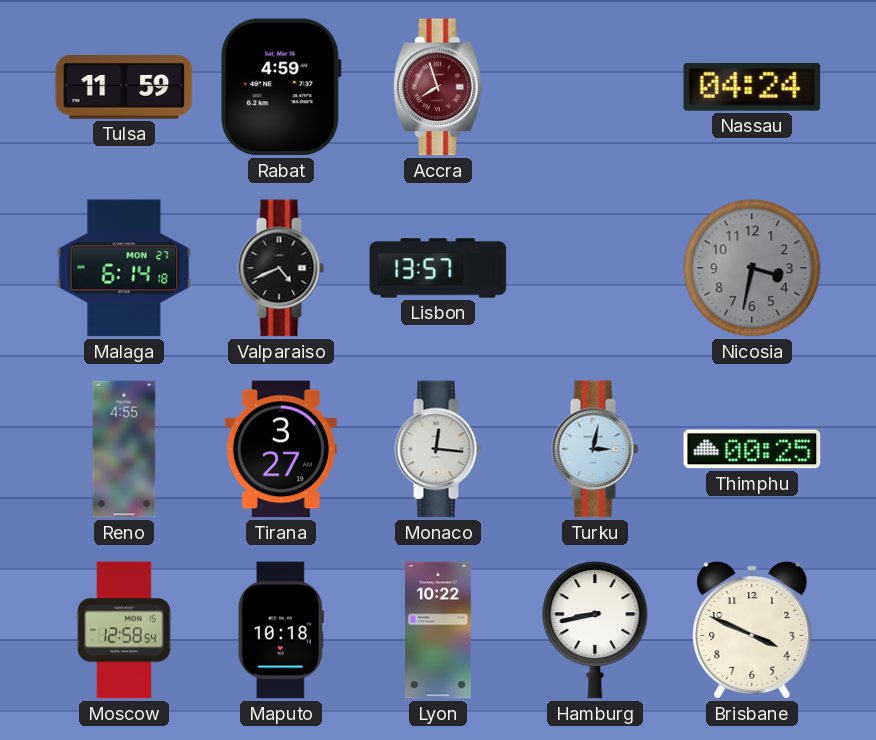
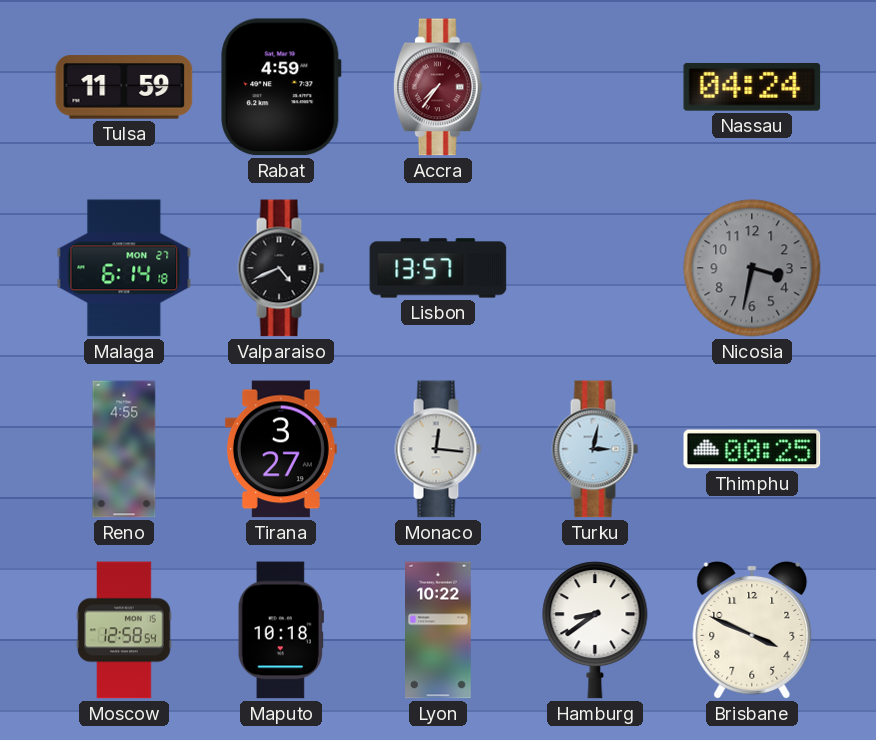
Accra: 7:57 -> 7:36 (438, 87)
Hamburg: 8:43 -> 8:39 (595, 630)
